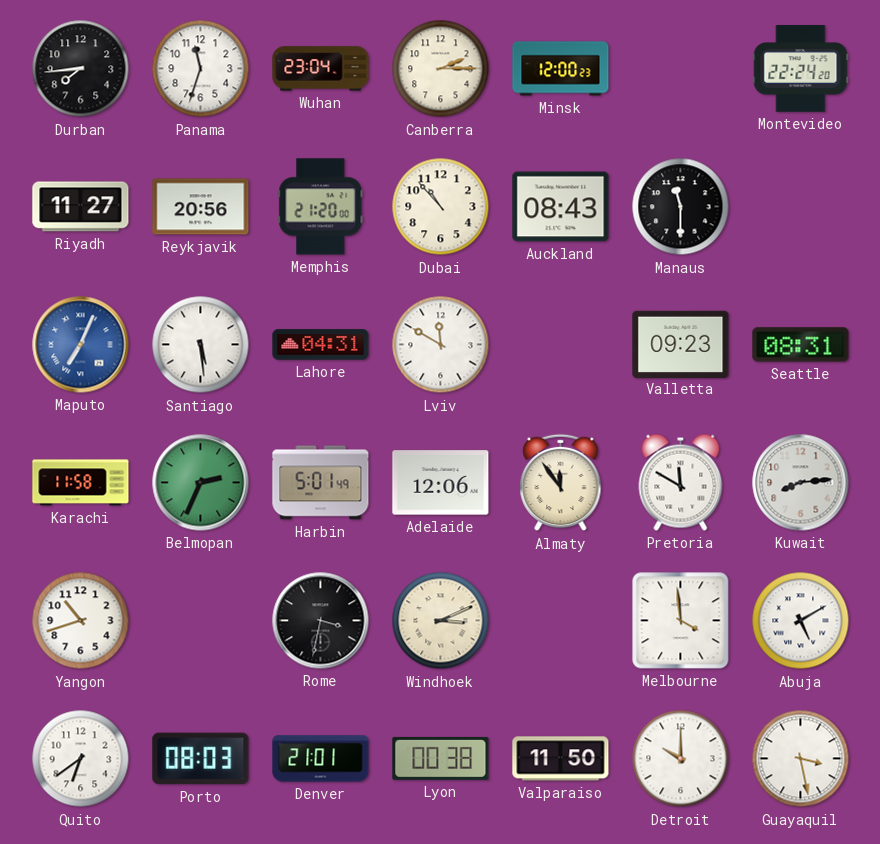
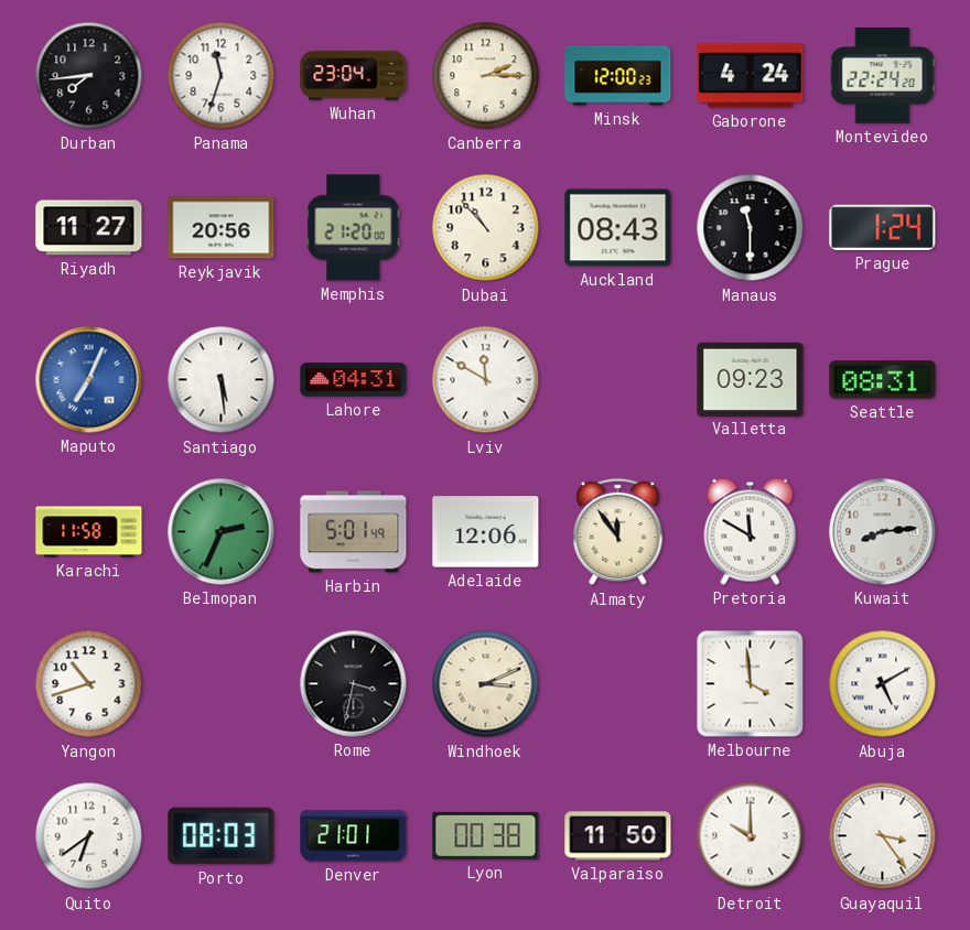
Gaborone: none -> 4:24 (751, 76)
Prague: none -> 1:24 (883, 227)
Guayaquil: 3:28 -> 3:24 (883, 836)
